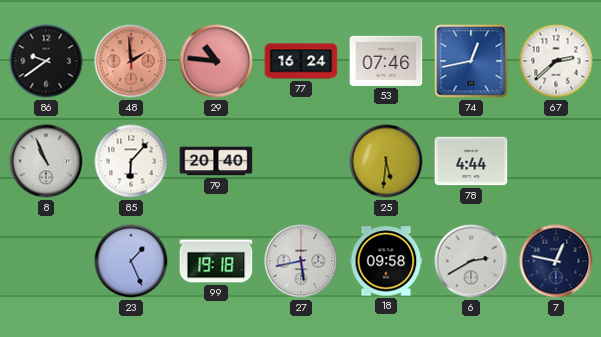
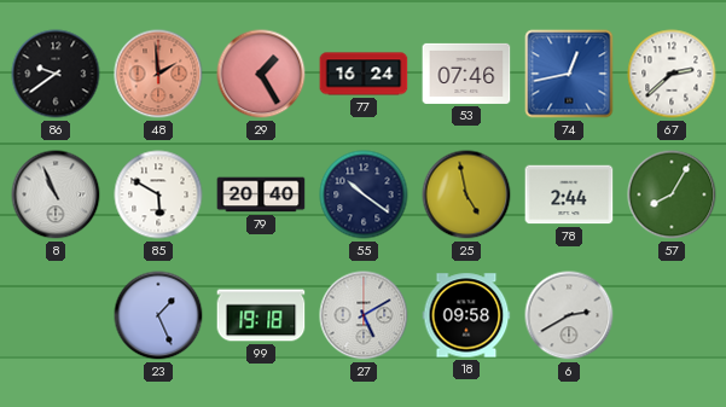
29: 10:46 -> 1:25 (261, 74)
85: 6:07 -> 5:50 (158, 194)
55: none -> 10:21 (364, 194)
25: 5:31 -> 4:58 (466, 194)
78: 4:44 -> 2:44 (569, 194)
57: none -> 8:05 (672, 194)
27: 5:43 -> 5:10 (364, 315)
7: 12:47 -> none (556, 261)
